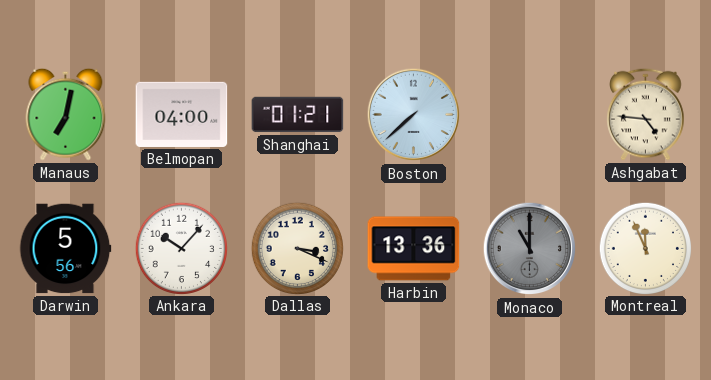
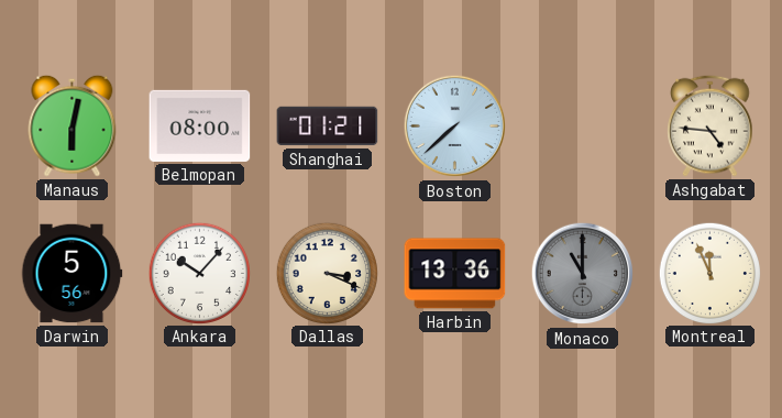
Manaus: 7:02 -> 6:02 (73, 125)
Belmopan: 04:00 -> 08:00 (200, 125)
